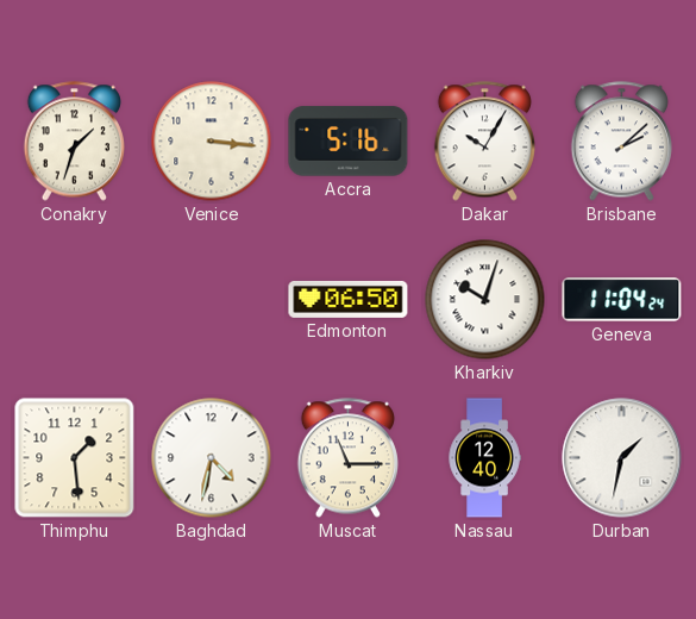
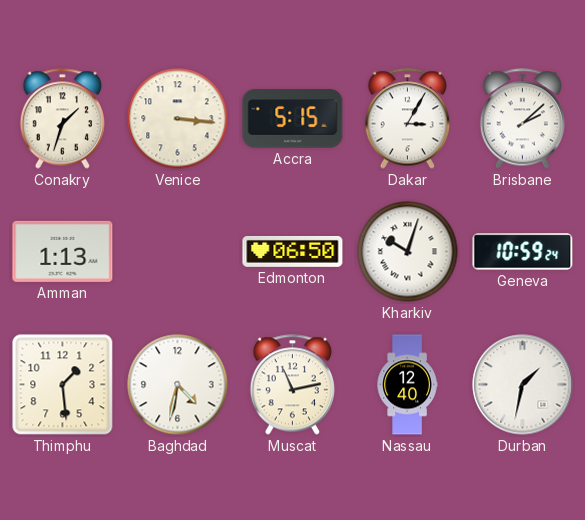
Accra: 5:16 -> 5:15 (293, 119)
Dakar: 10:05 -> 3:05 (407, 119)
Amman: none -> 1:13 (63, 251)
Geneva: 11:04 -> 10:59 (523, 252)
Muscat: 11:15 -> 11:13 (292, 385)
